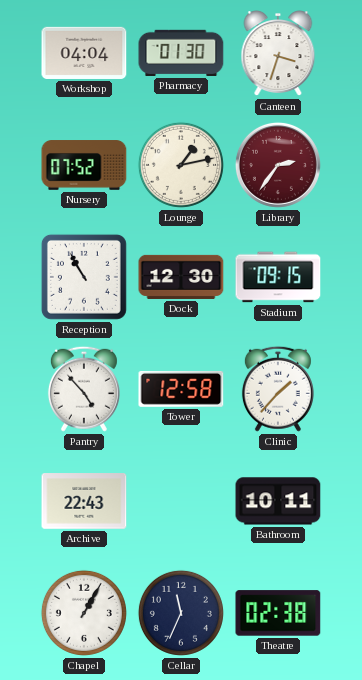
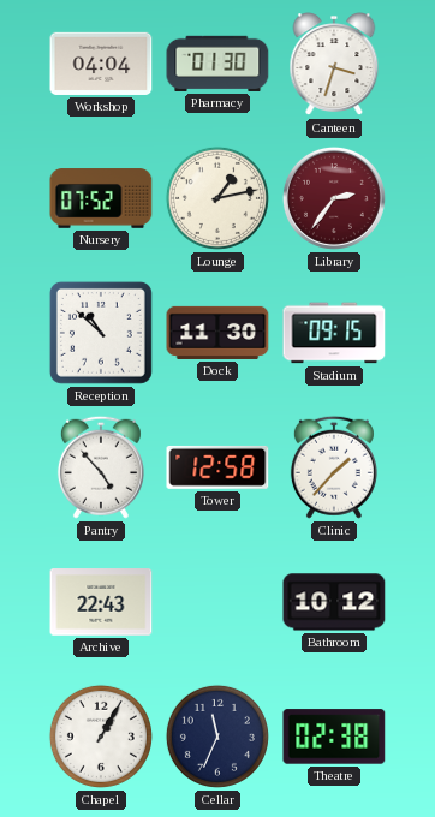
Reception: 10:55 -> 10:52 (101, 333)
Dock: 12:30 -> 11:30 (218, 333)
Bathroom: 10:11 -> 10:12 (334, 602)
